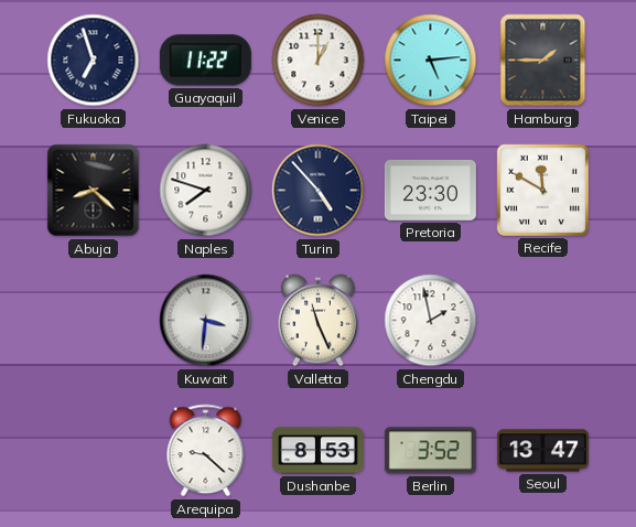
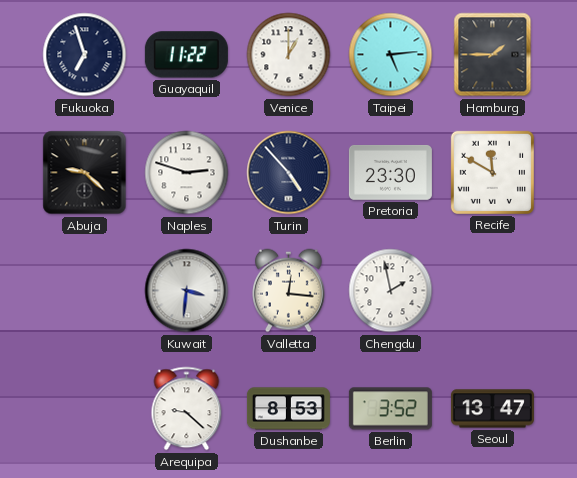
Abuja: 8:22 -> 9:22 (85, 173)
Naples: 7:48 -> 2:48 (187, 173)
Valletta: 11:26 -> 12:16 (289, 291)
